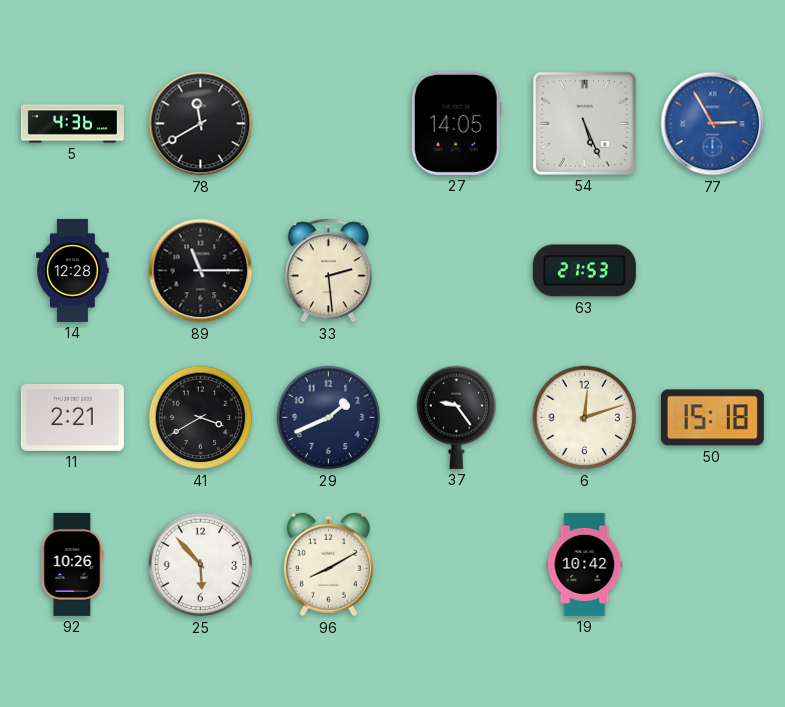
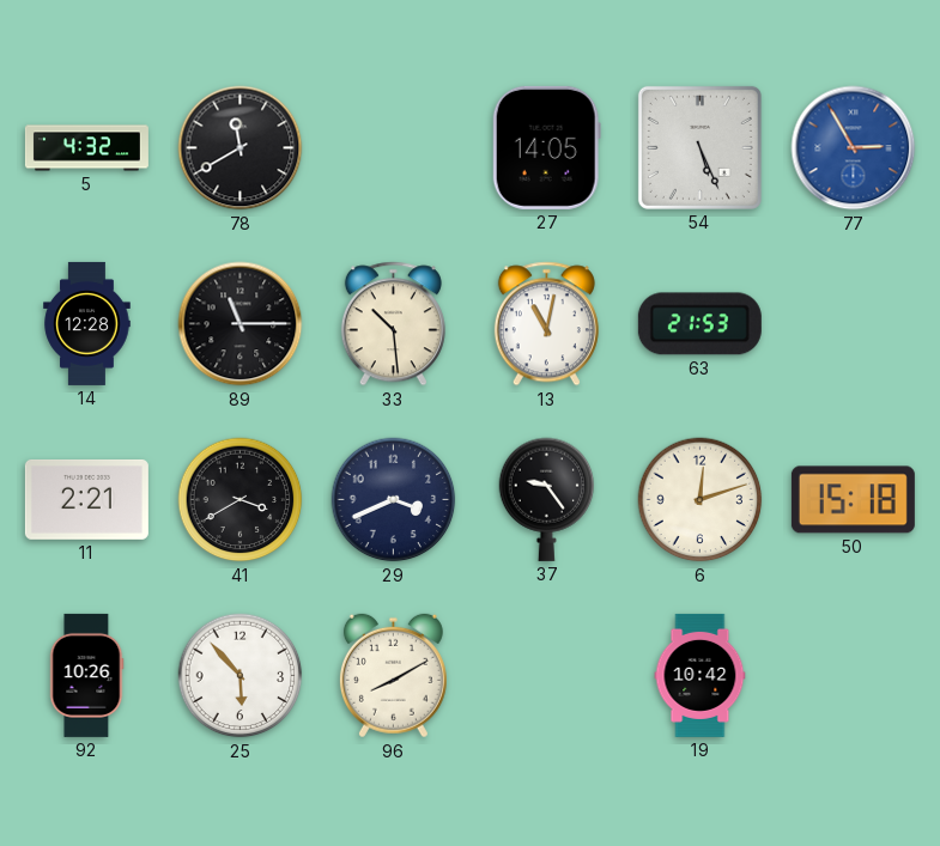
5: 4:36 -> 4:32 (86, 148)
33: 2:29 -> 10:29 (393, 324)
13: none -> 11:02 (546, 324)
29: 1:41 -> 3:41 (394, 500)
